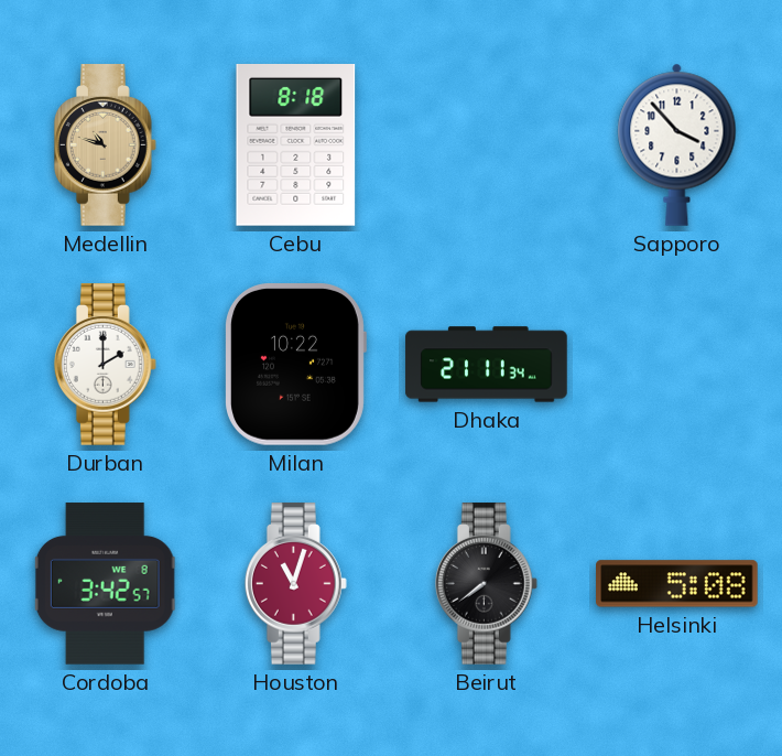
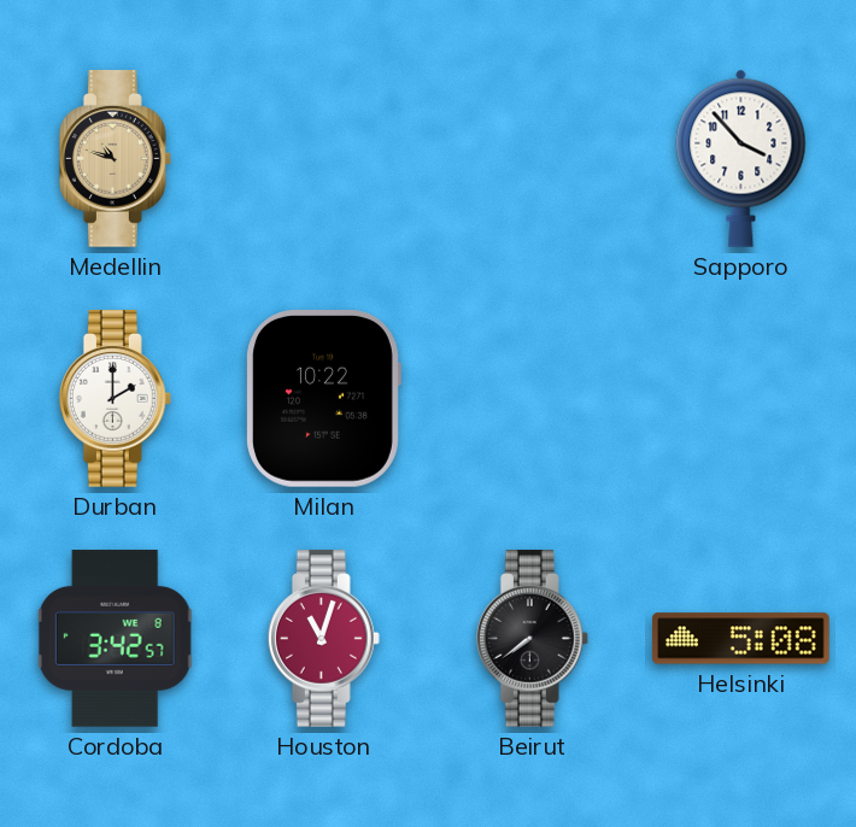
Cebu: 8:18 -> none (296, 145)
Dhaka: 21:11 -> none (487, 365)
